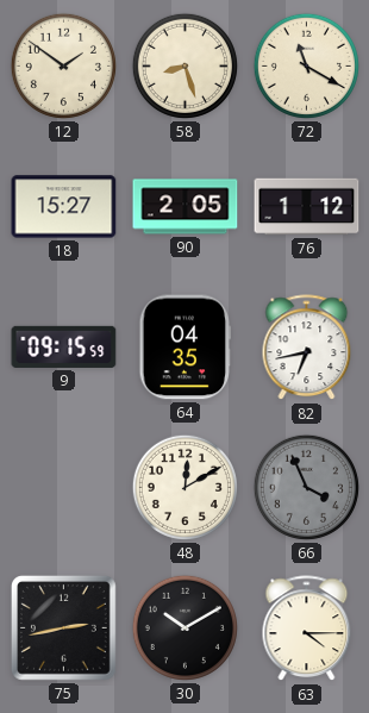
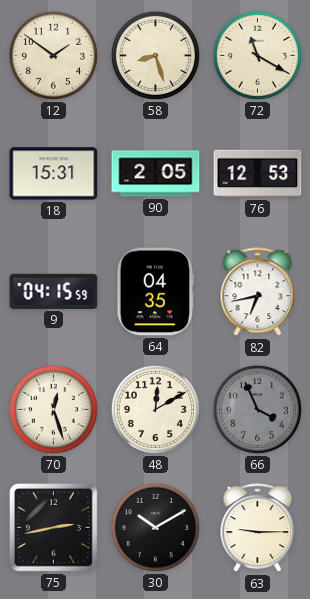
18: 15:27 -> 15:31 (54, 174)
76: 1:12 -> 12:53 (258, 174)
9: 09:15 -> 04:15 (54, 291)
70: none -> 12:27 (53, 409)
63: 4:15 -> 9:15 (258, 528)
